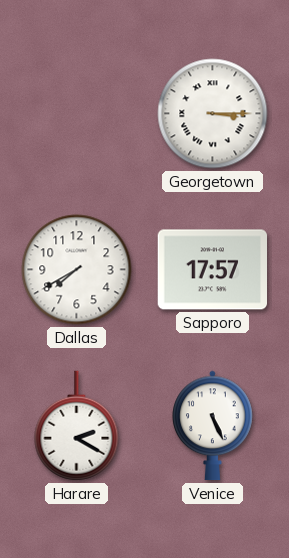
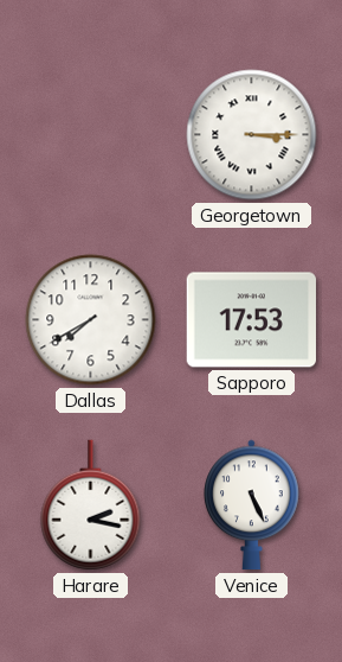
Sapporo: 17:57 -> 17:53 (252, 320)
Harare: 2:20 -> 2:17 (91, 505)
